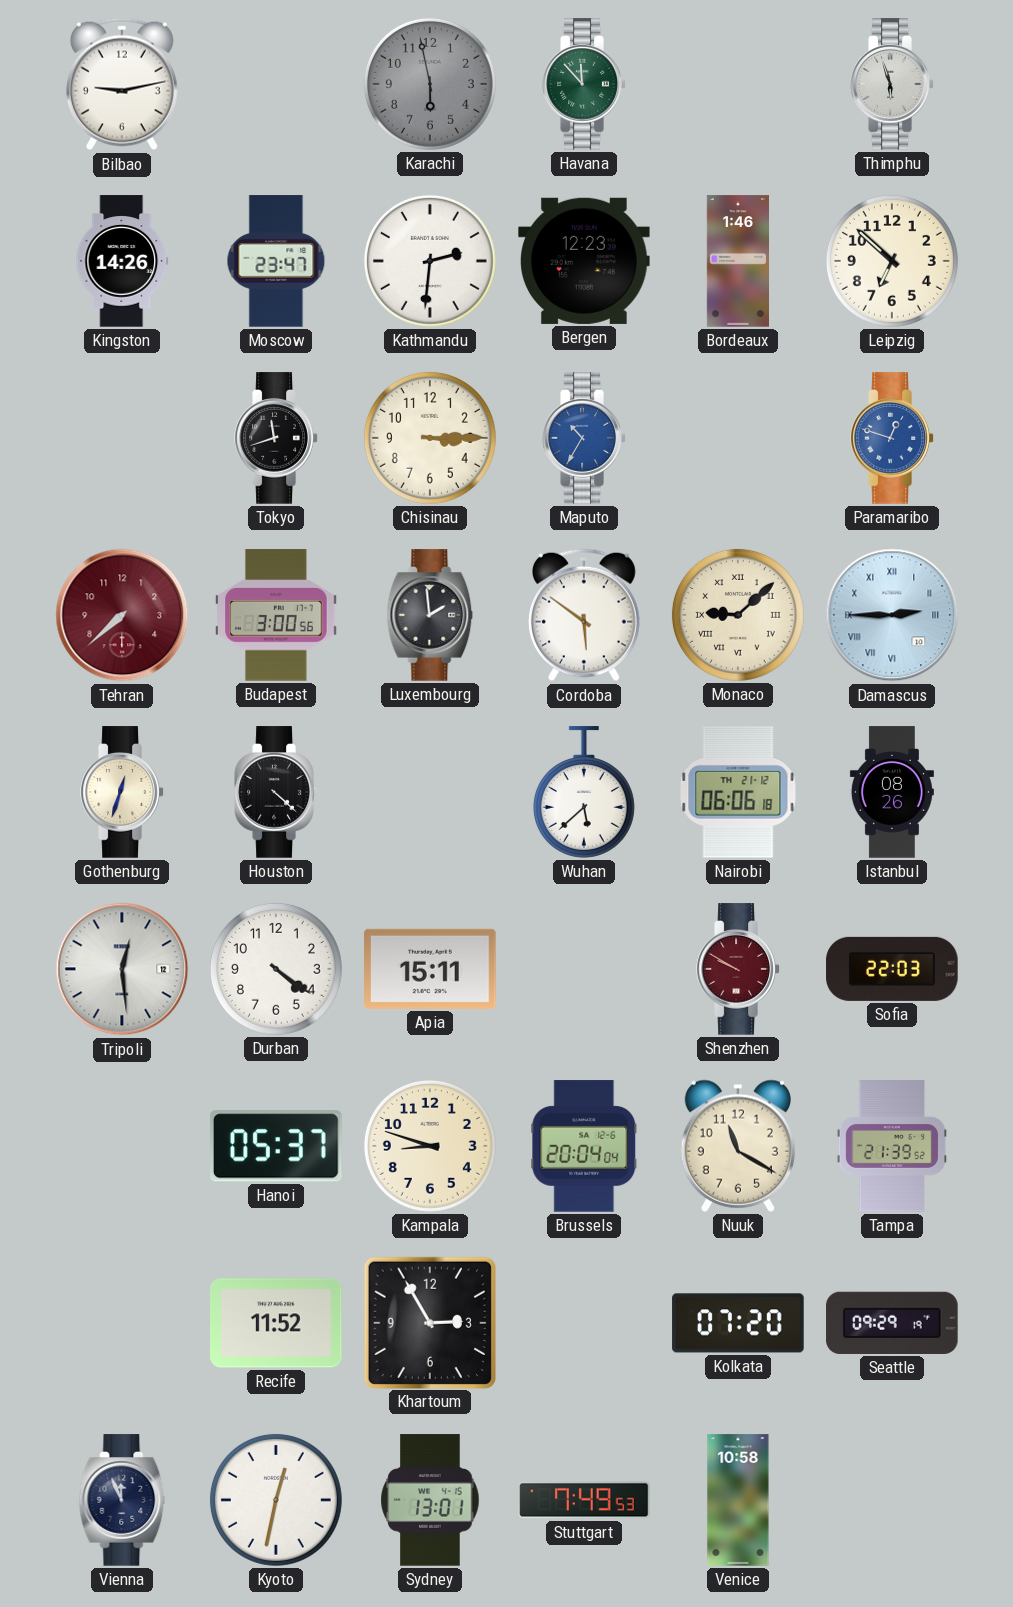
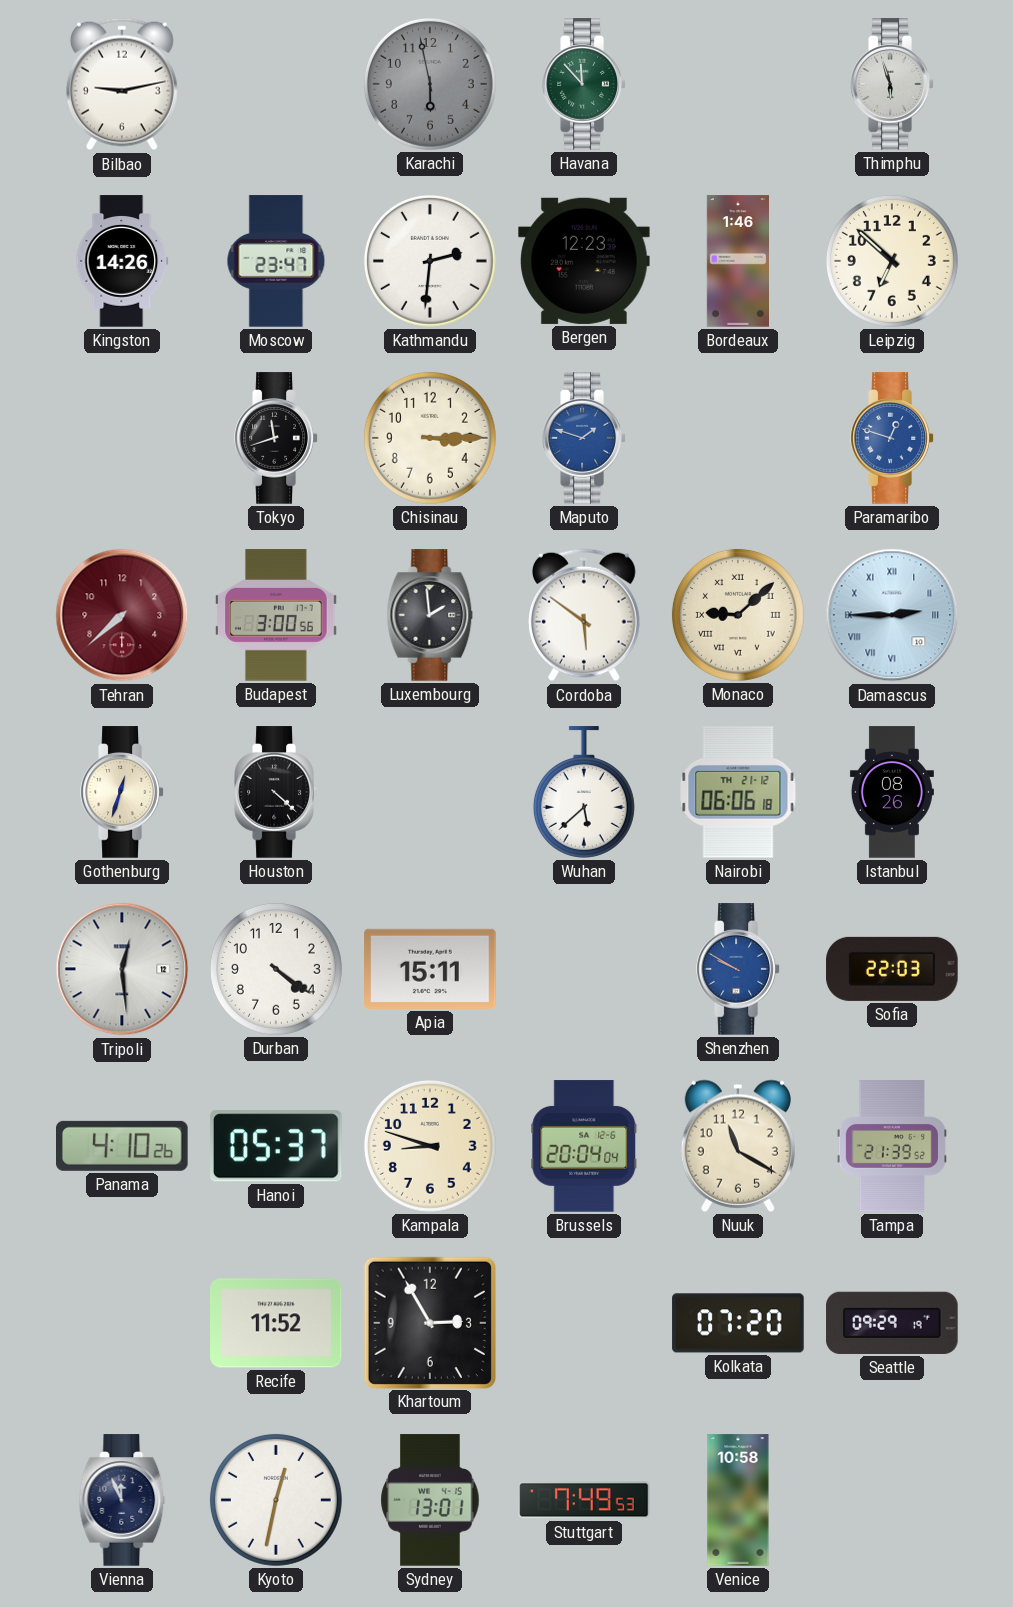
Maputo: 10:35 -> 1:48 (584, 438)
Shenzhen dial: burgundy -> blue (738, 969)
Panama: none -> 4:10 (123, 1146)
